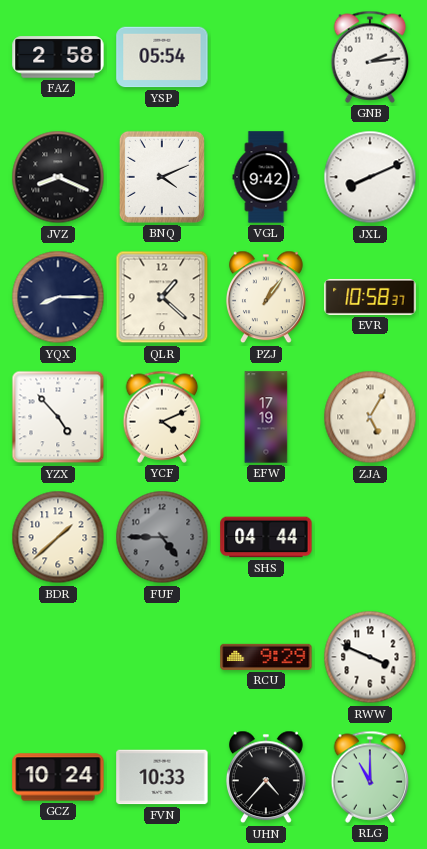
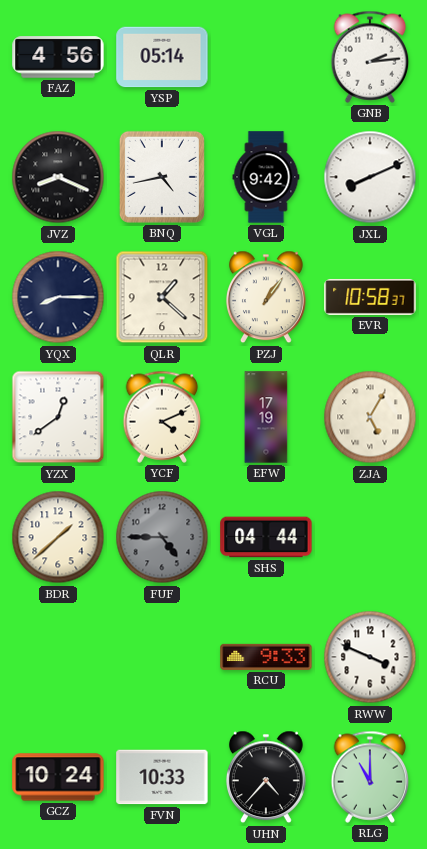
FAZ: 2:58 -> 4:56 (58, 57)
YSP: 05:54 -> 05:14 (162, 57)
BNQ: 4:11 -> 4:43 (162, 177)
YZX: 4:53 -> 12:39 (58, 417)
RCU: 9:29 -> 9:33 (266, 657)
